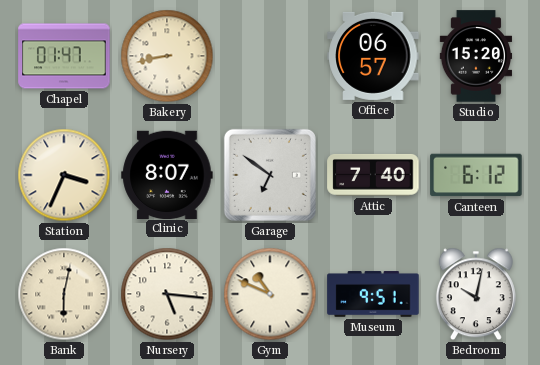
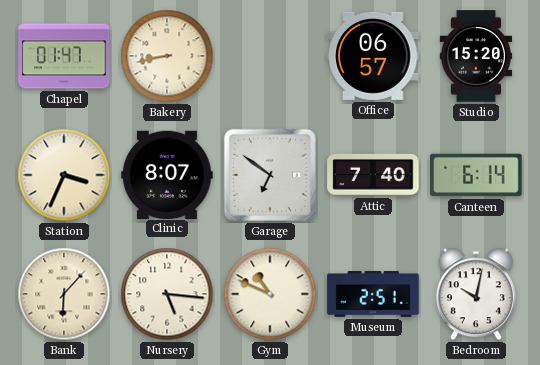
Canteen: 6:12 -> 6:14 (476, 175)
Bank: 6:02 -> 6:07 (64, 294)
Museum: 9:51 -> 2:51 (373, 294)
